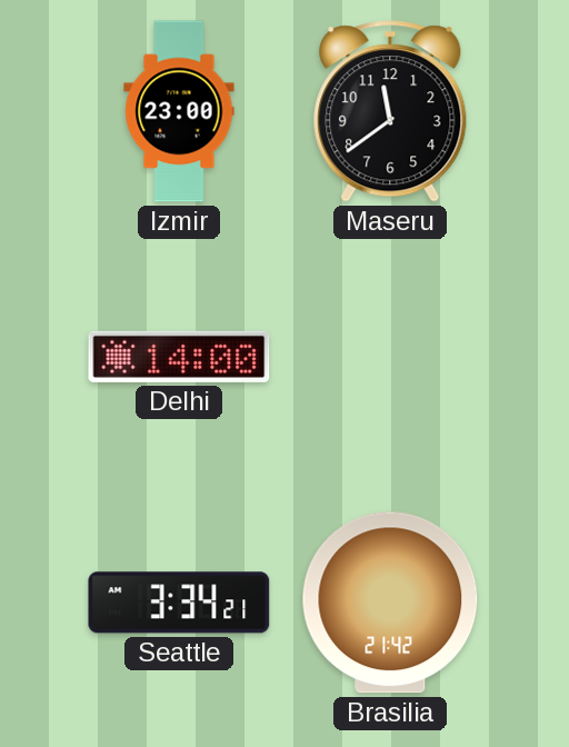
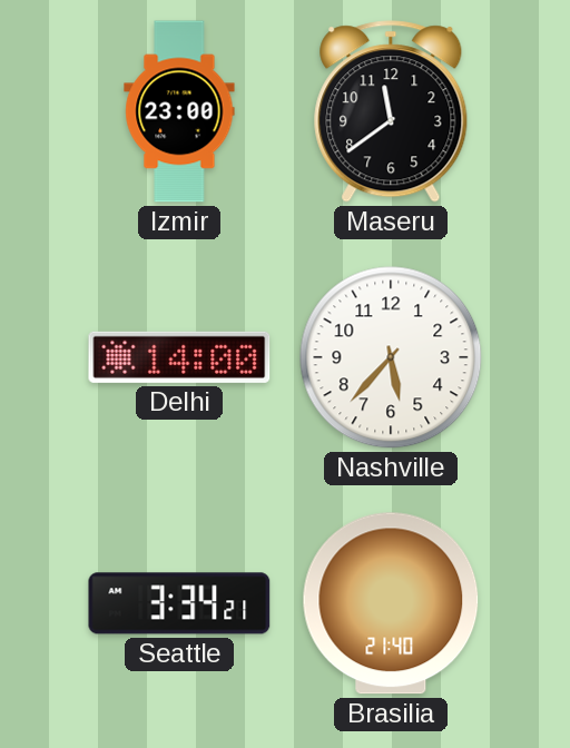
Nashville: none -> 5:37 (391, 357)
Brasilia: 21:42 -> 21:40 (391, 603)
